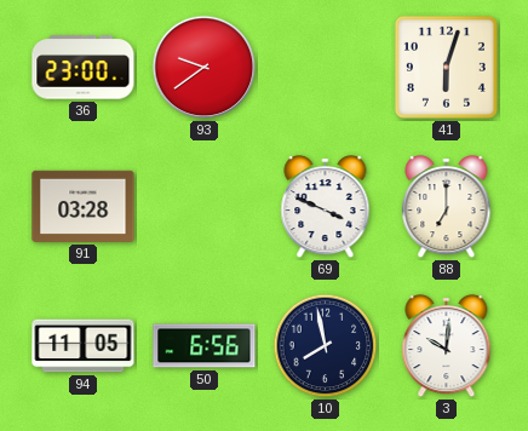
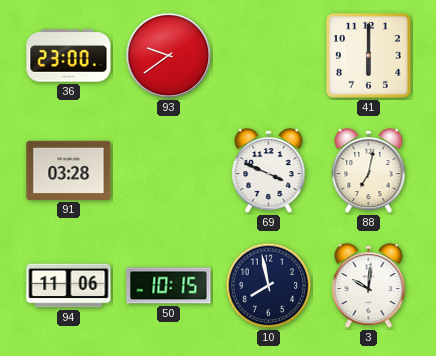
41: 6:03 -> 6:00 (368, 55)
88: 7:00 -> 7:02 (369, 171)
94: 11:05 -> 11:06 (69, 286)
50: 6:56 -> 10:15 (169, 286)
